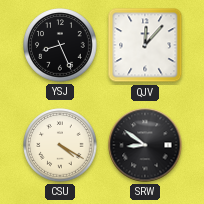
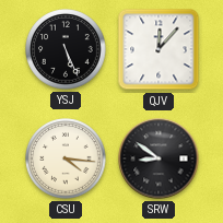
YSJ: 8:26 -> 5:26 (66, 49)
CSU: 4:20 -> 4:16 (66, 159)
